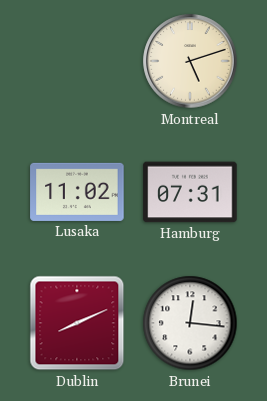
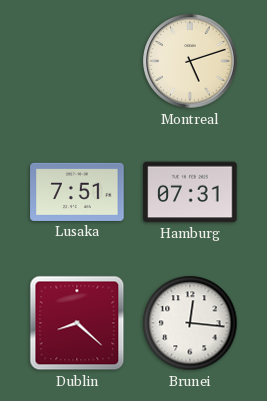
Lusaka: 11:02 -> 7:51 (77, 192)
Dublin: 8:11 -> 8:22 (77, 323)
